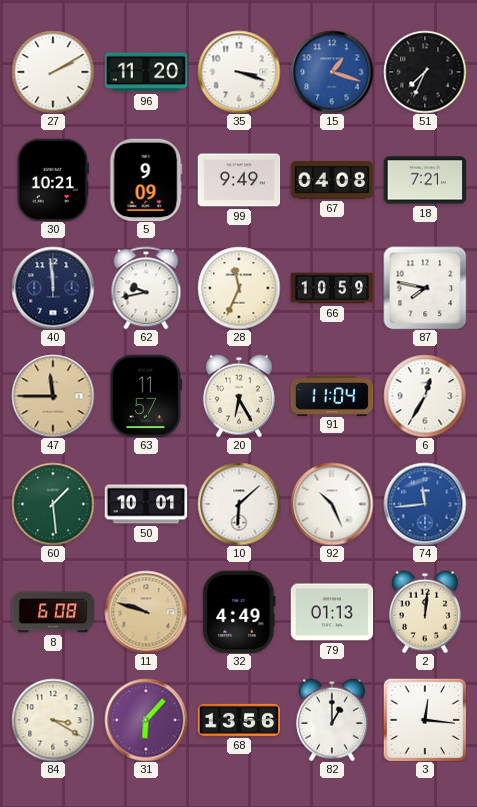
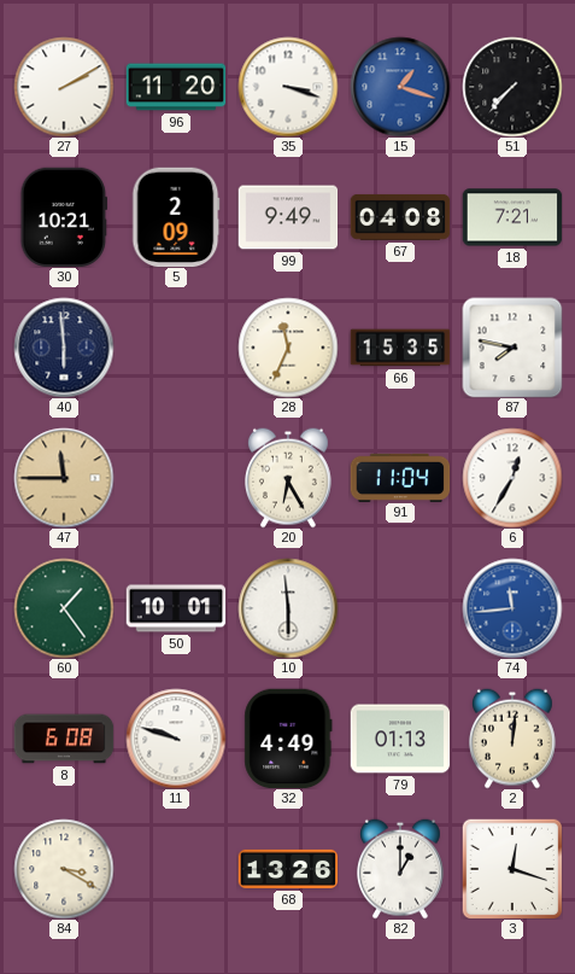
51: 7:34 -> 7:37 (512, 87)
5: 9:09 -> 2:09 (176, 217)
40: 11:59 -> 5:59 (64, 348)
62: 9:43 -> none (146, 288)
66: 10:59 -> 15:35 (400, 348)
63: 11:57 -> none (146, 396)
60: 1:29 -> 1:24 (64, 608)
10: 6:08 -> 5:59 (288, 608)
92: 10:26 -> none (332, 504)
11 dial: champagne -> white (176, 739)
31: 6:07 -> none (146, 720)
68: 13:56 -> 13:26 (288, 869)
3: 12:16 -> 12:18 (512, 869)
